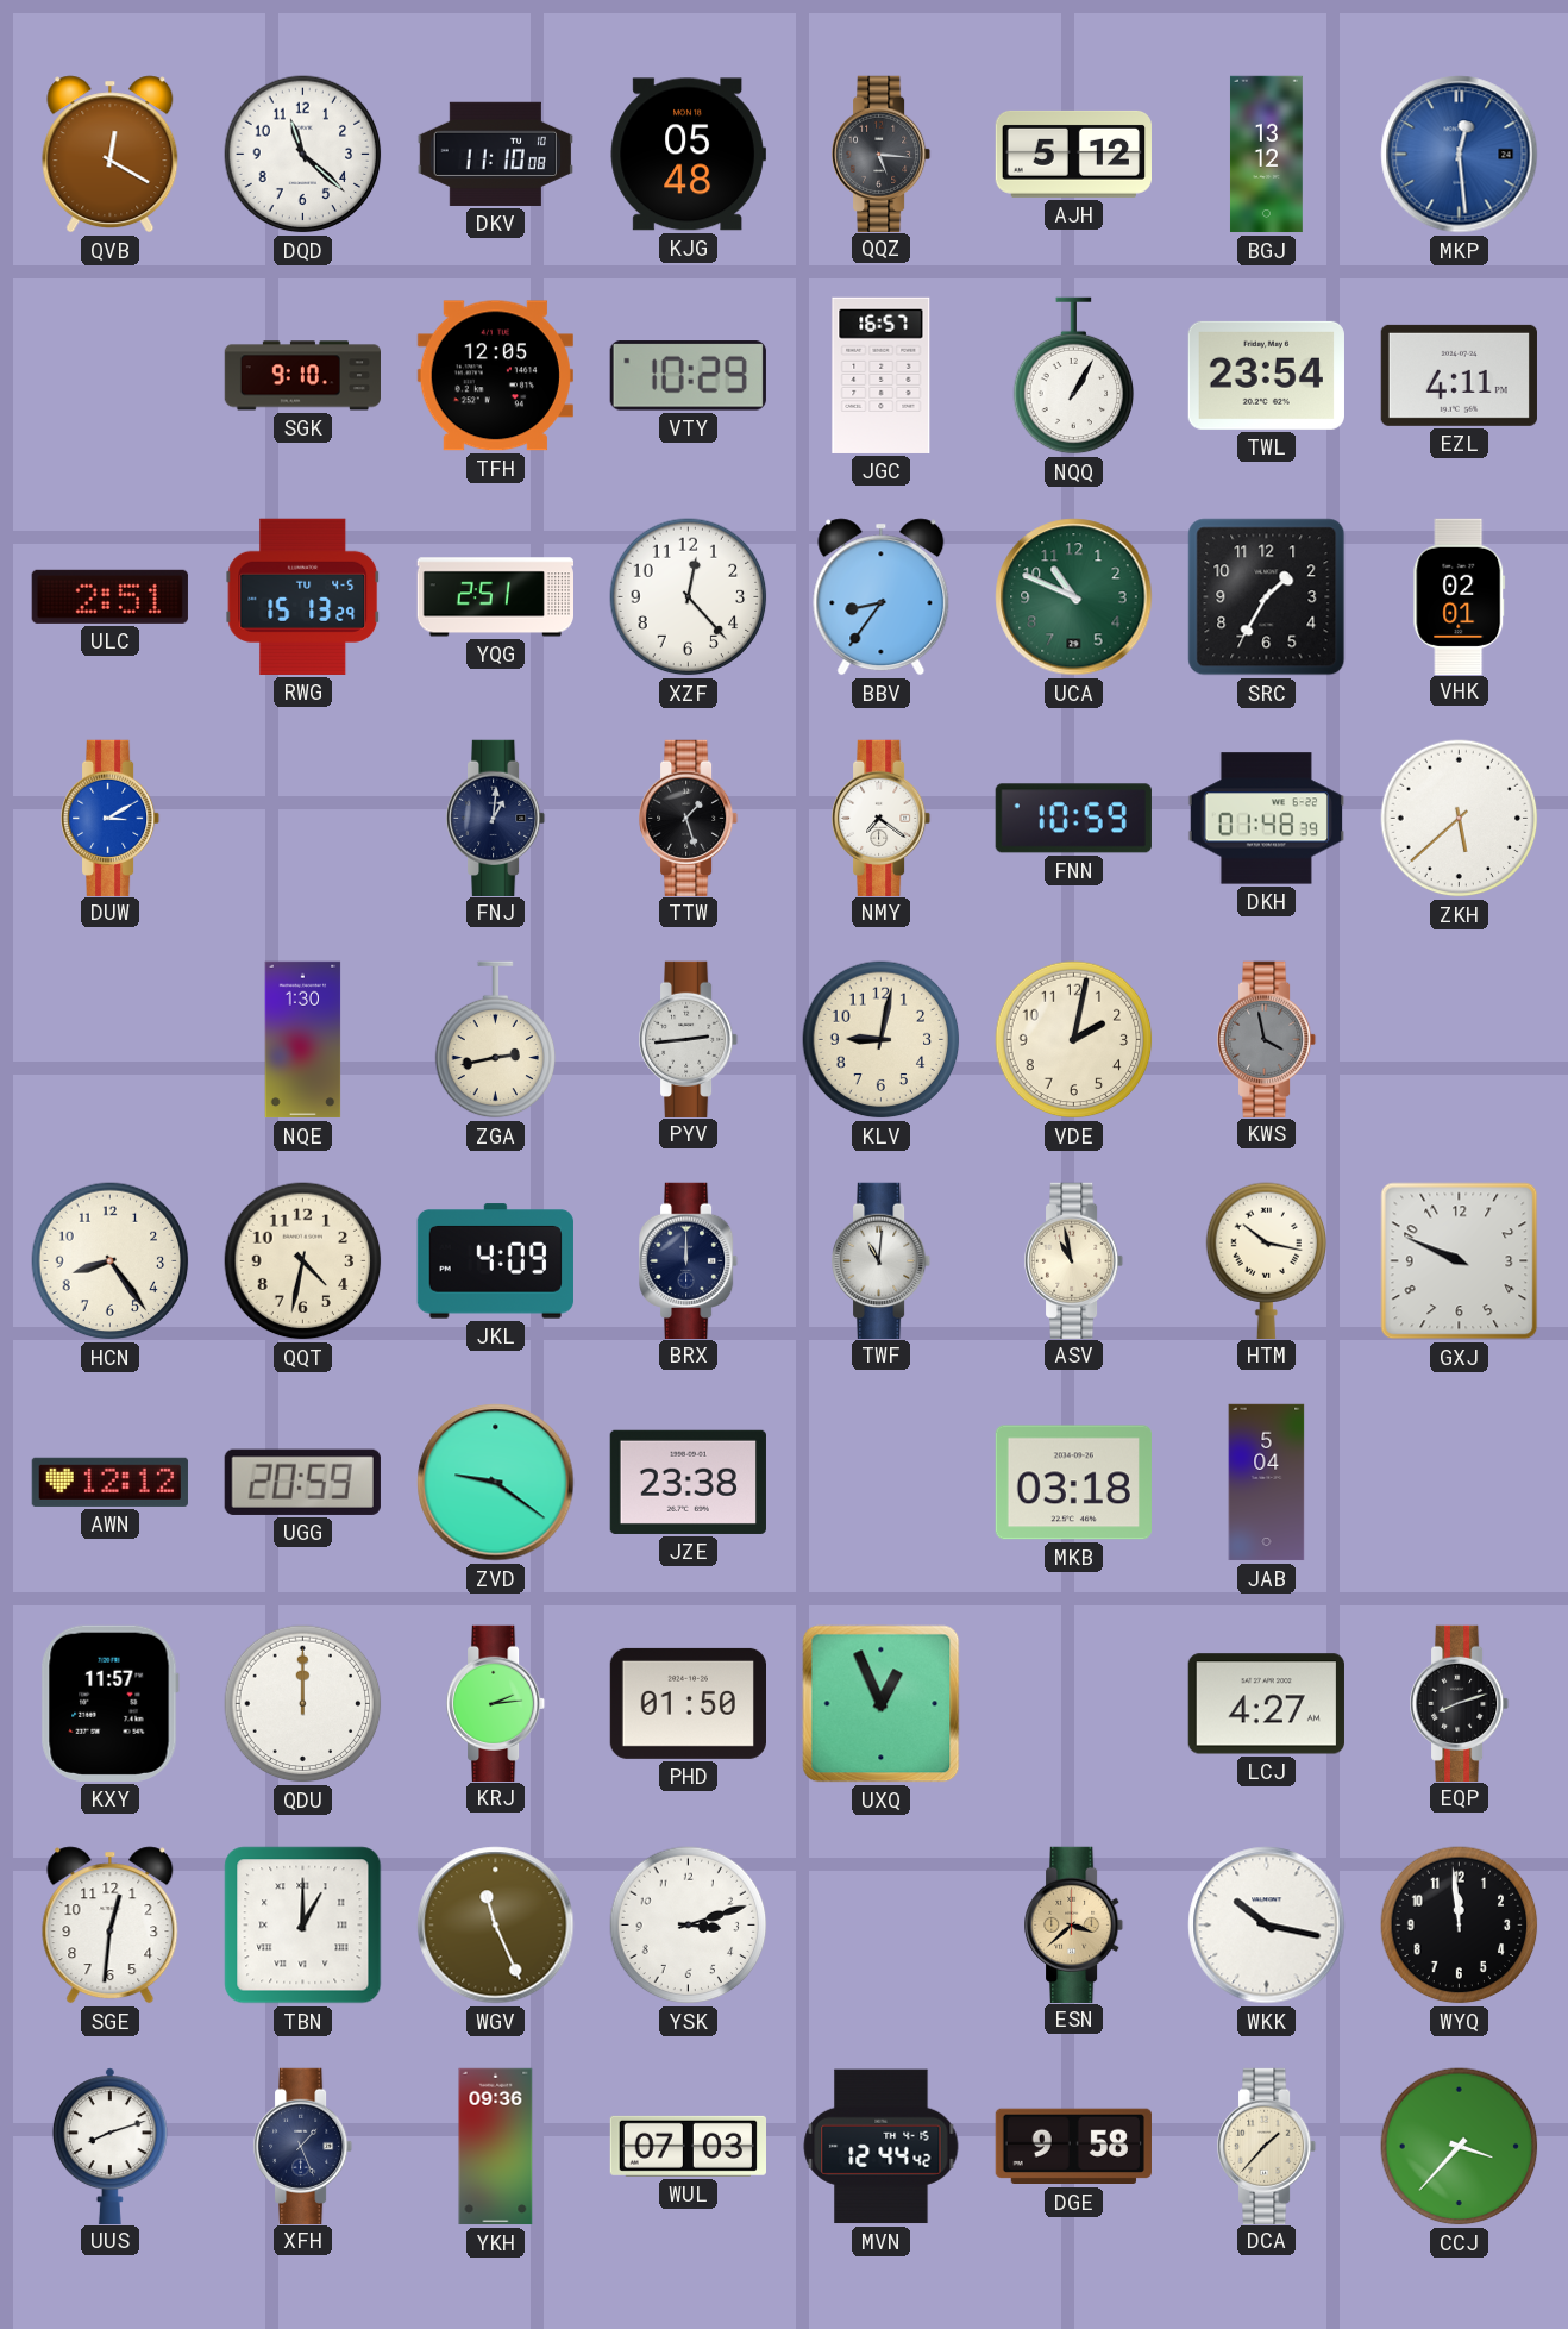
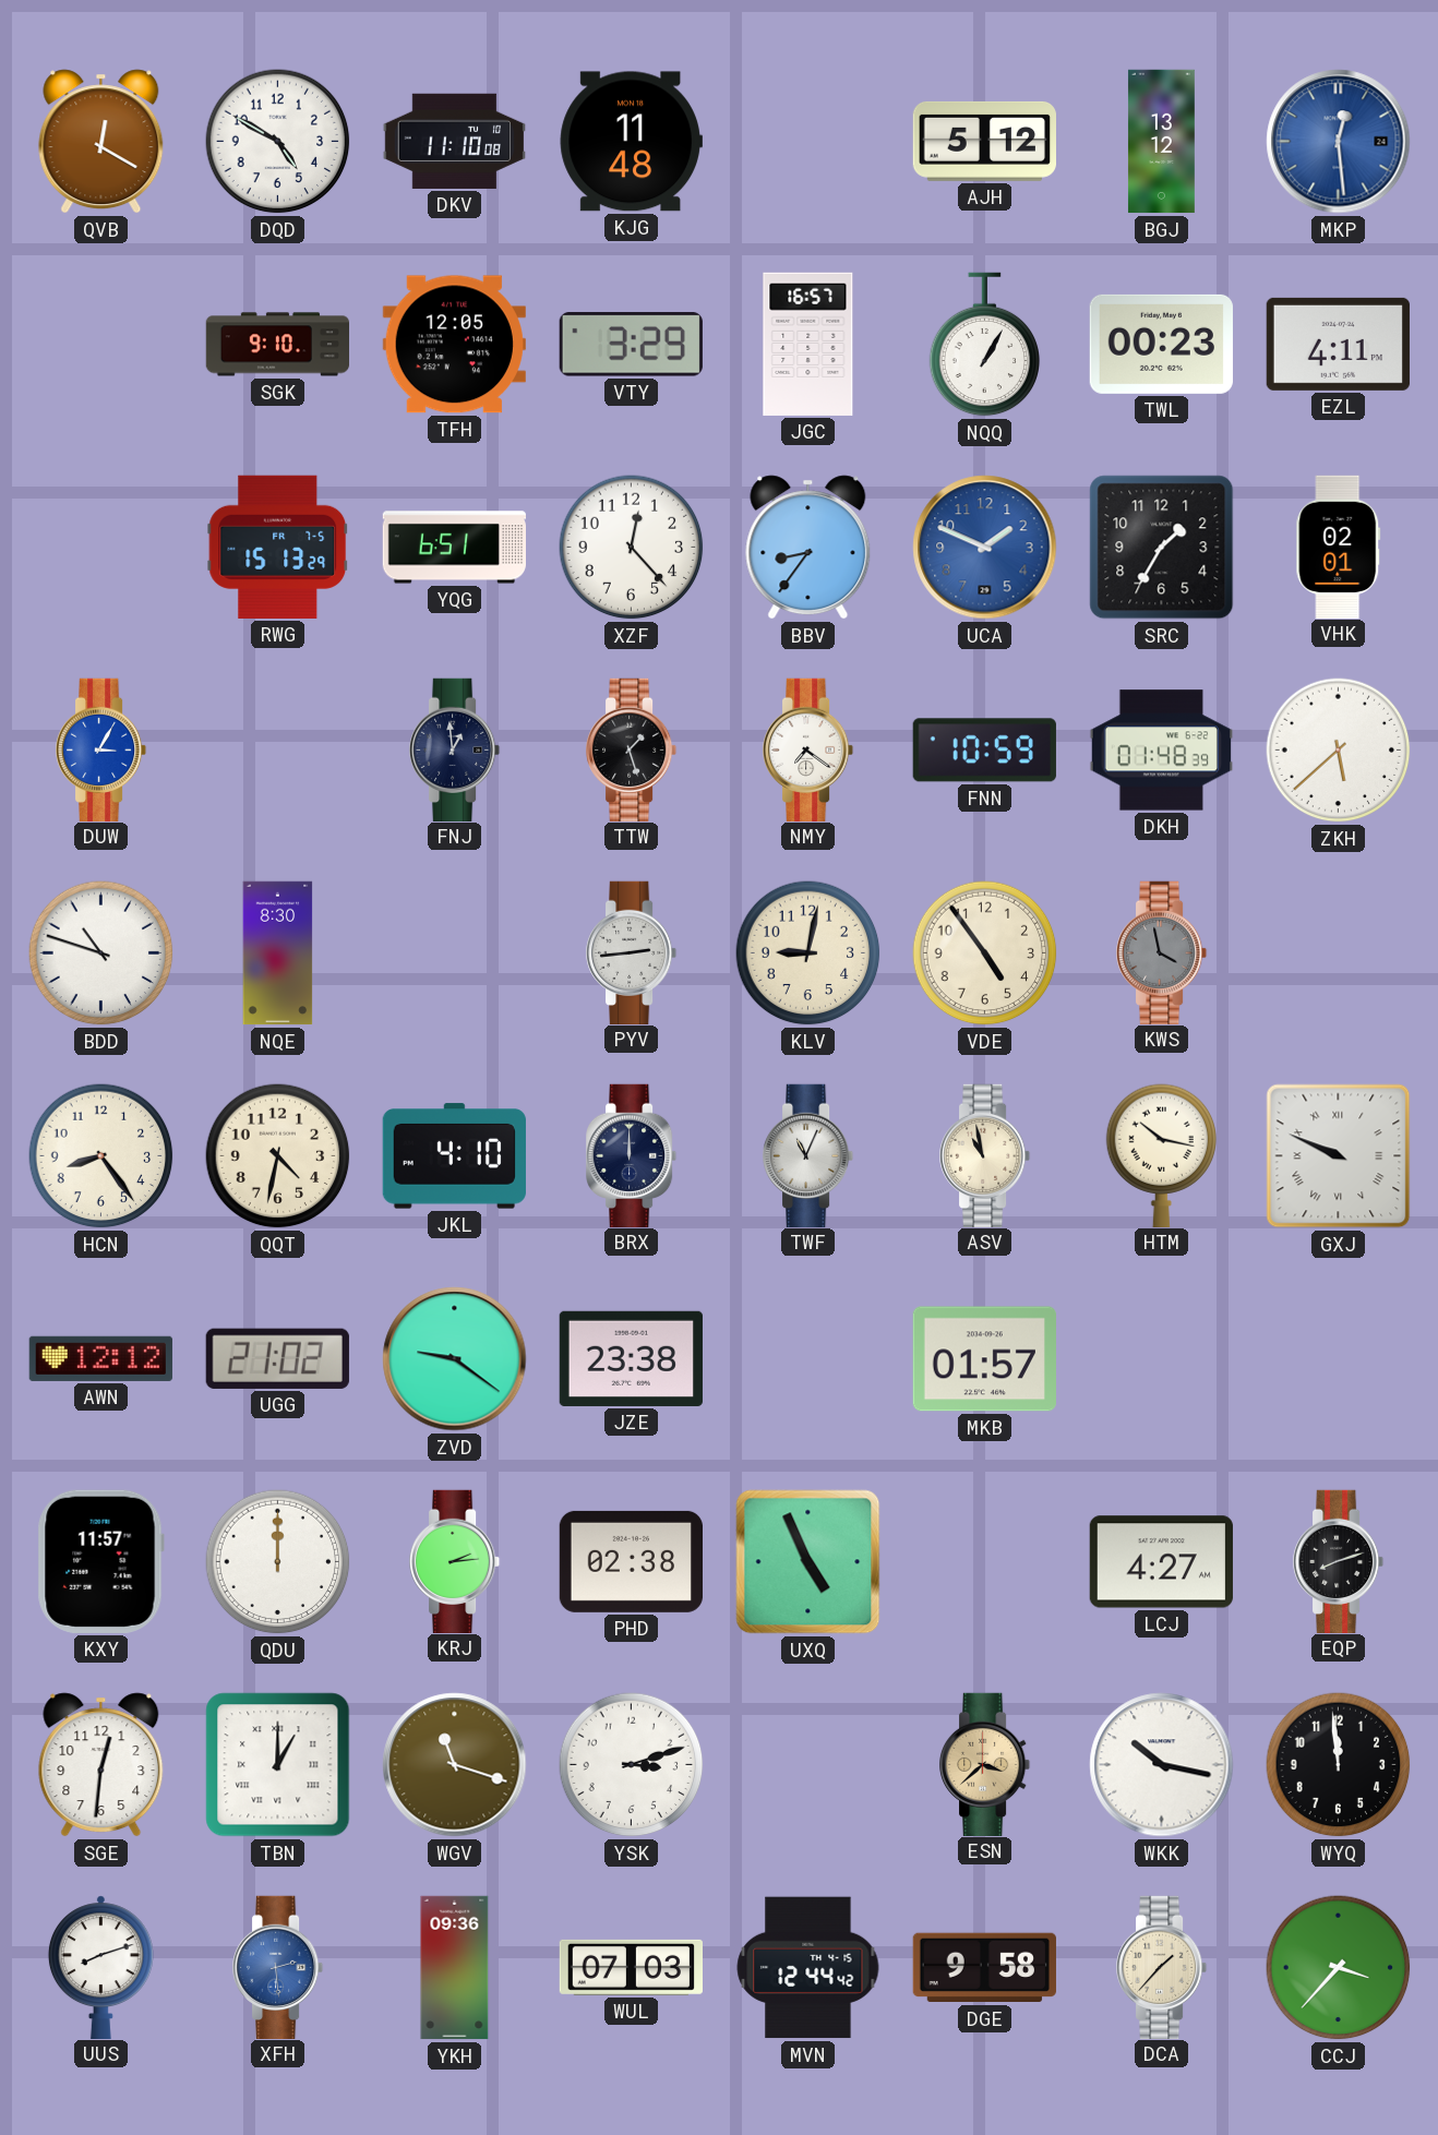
DQD: 11:22 -> 4:50 (278, 142)
KJG: 05:48 -> 11:48 (631, 142)
QQZ: 5:16 -> none (883, 154)
VTY: 10:29 -> 3:29 (631, 345)
TWL: 23:54 -> 00:23 (1161, 344)
ULC: 2:51 -> none (109, 596)
RWG date: TU 4-5 -> FR 7-5 (278, 547)
YQG: 2:51 -> 6:51 (454, 548)
UCA: 10:49 -> 1:49 (985, 548)
UCA dial: green -> blue (985, 548)
DUW: 3:10 -> 3:05 (103, 749)
FNJ: 1:01 -> 12:59 (456, 749)
BDD: none -> 10:48 (101, 953)
NQE: 1:30 -> 8:30 (278, 953)
ZGA: 2:43 -> none (496, 1040)
VDE: 2:02 -> 4:54 (985, 953)
JKL: 4:09 -> 4:10 (454, 1156)
TWF: 11:01 -> 11:04 (810, 1155)
GXJ numerals: Arabic -> Roman (1339, 1156)
UGG: 20:59 -> 21:02 (277, 1358)
MKB: 03:18 -> 01:57 (984, 1359)
JAB: 5:04 -> none (1267, 1483)
PHD: 01:50 -> 02:38 (631, 1561)
UXQ: 12:56 -> 4:56 (808, 1562)
WGV: 11:26 -> 11:18 (455, 1765)
XFH: 1:26 -> 2:29 (279, 1967)
XFH dial: navy -> blue (279, 1967)
